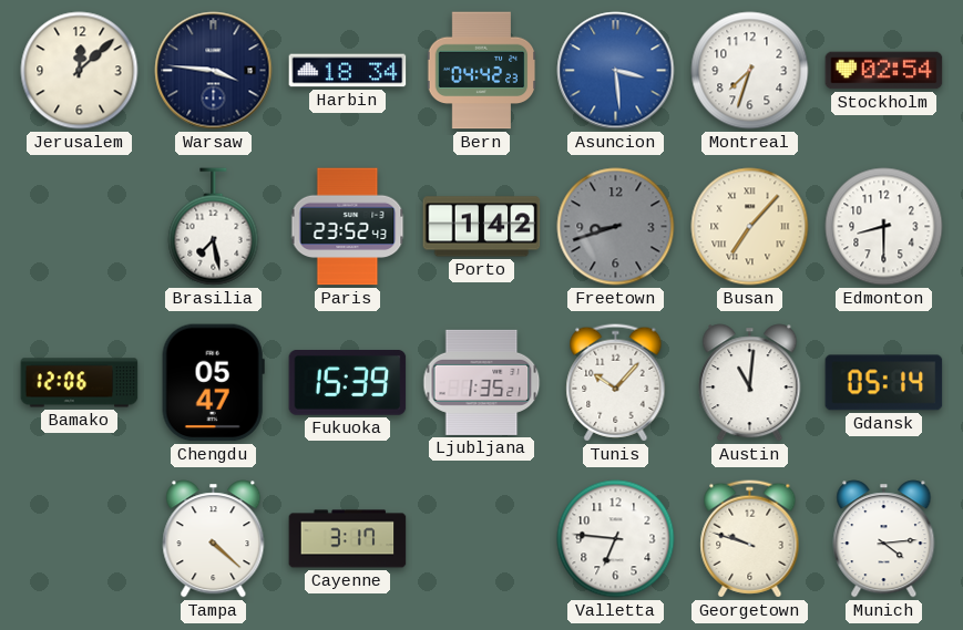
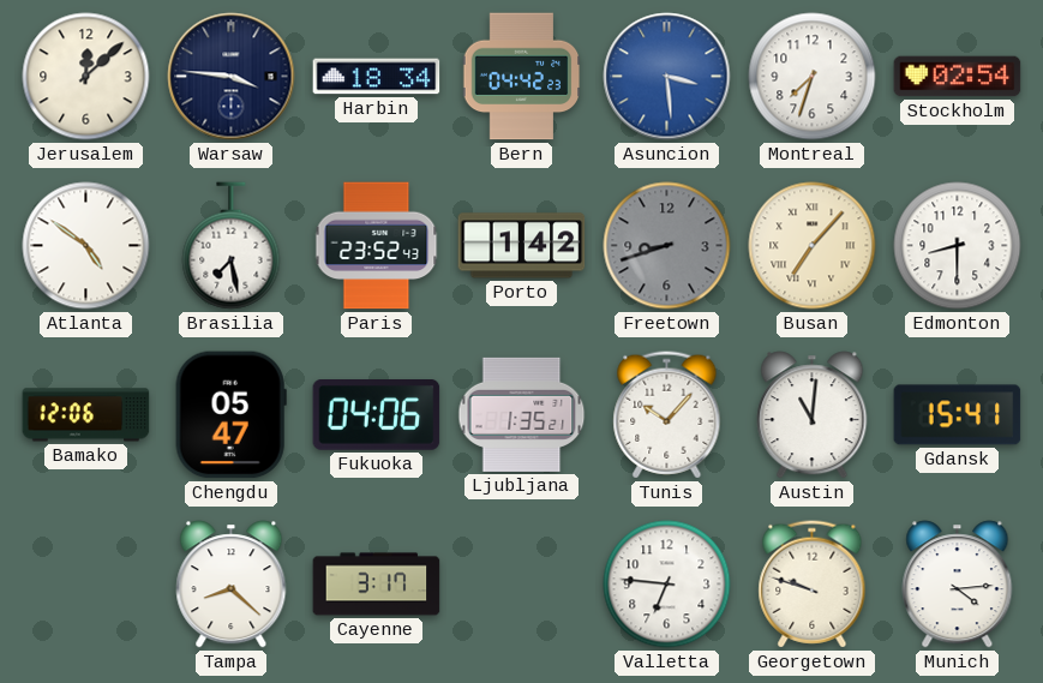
Atlanta: none -> 4:51 (86, 246)
Fukuoka: 15:39 -> 04:06 (377, 415)
Gdansk: 05:14 -> 15:41 (958, 415)
Tampa: 4:22 -> 8:22 (232, 585)
